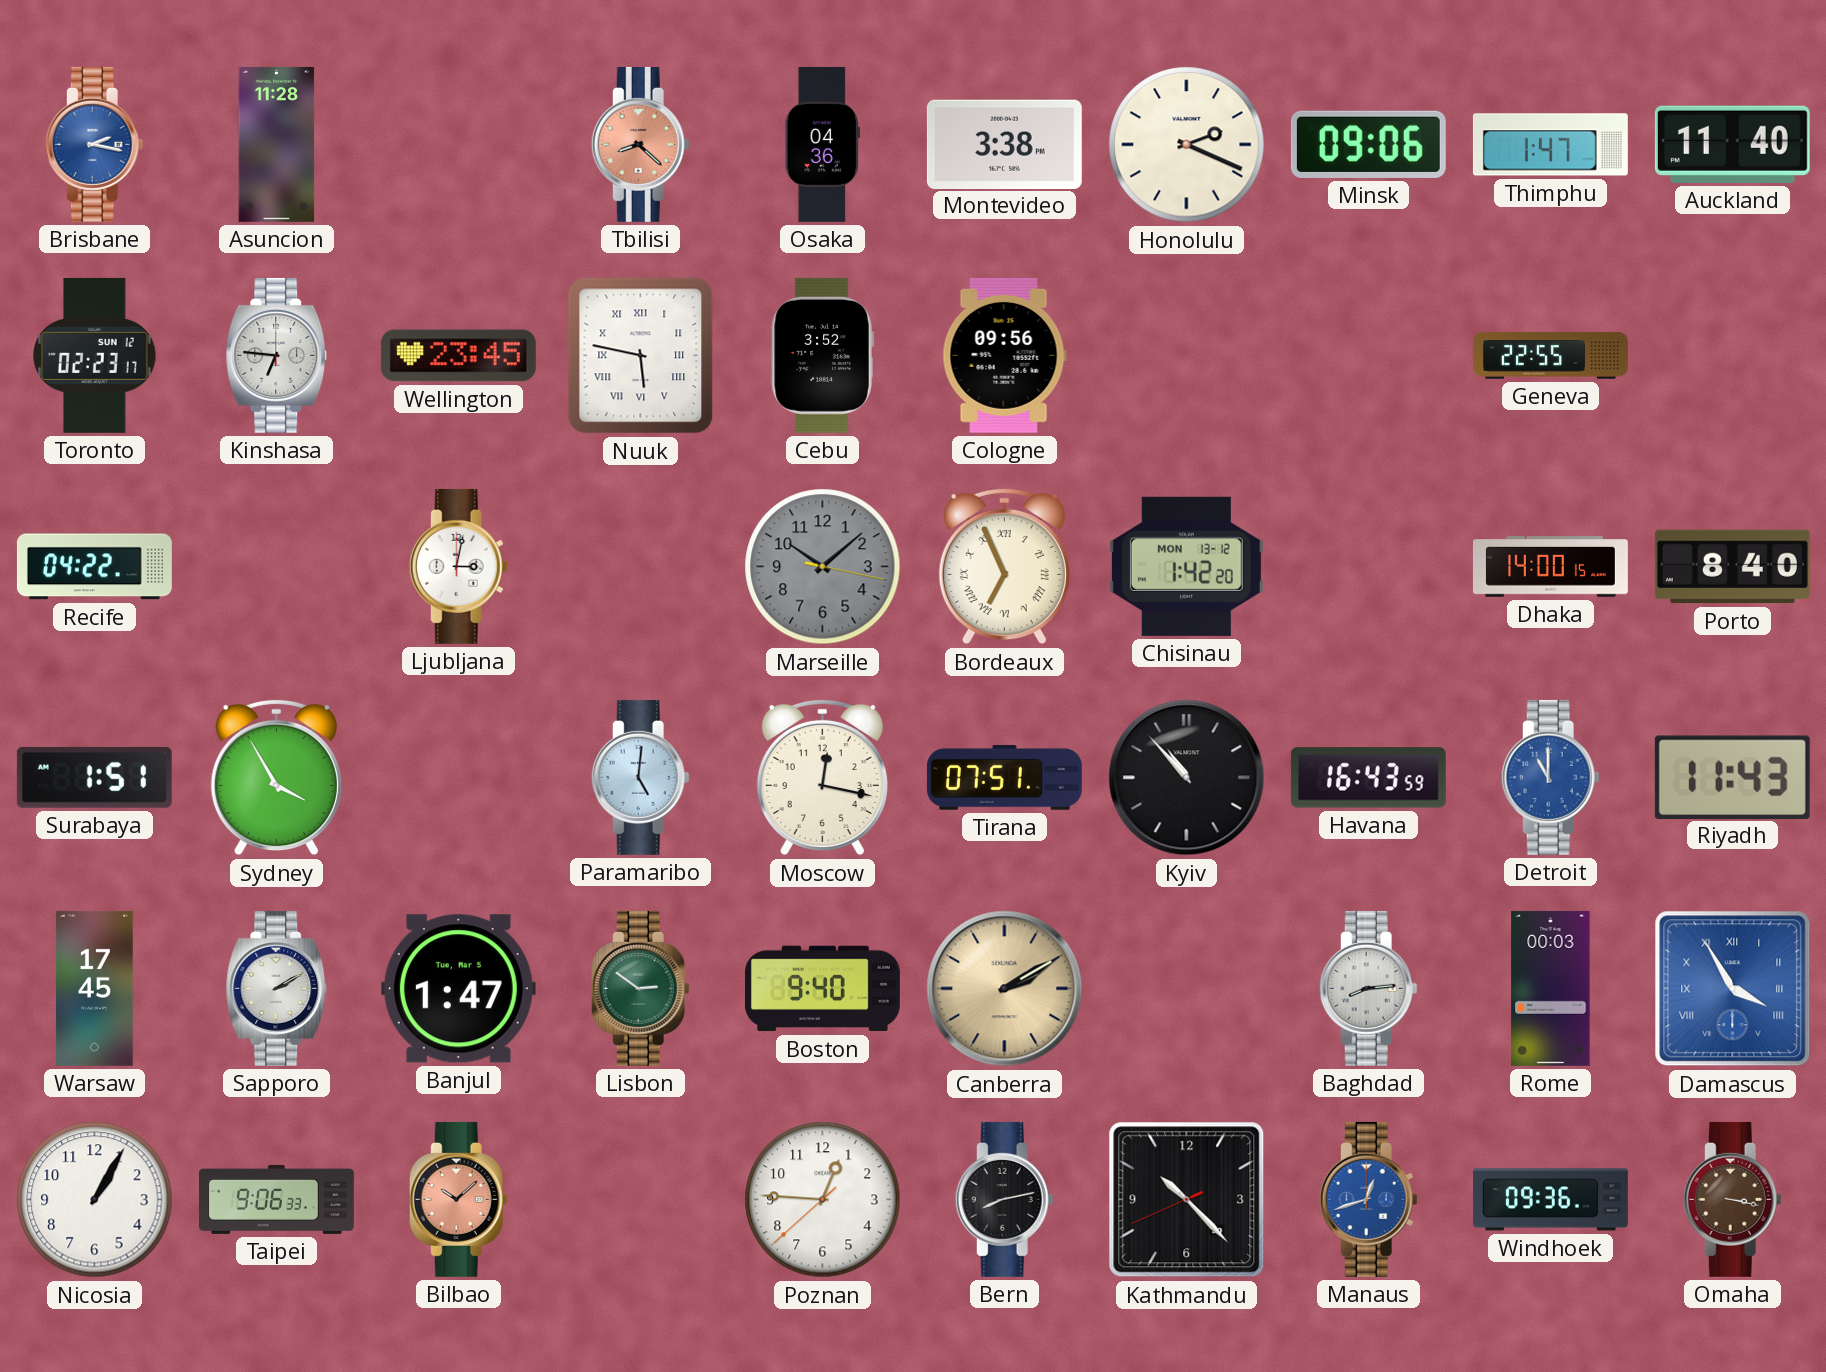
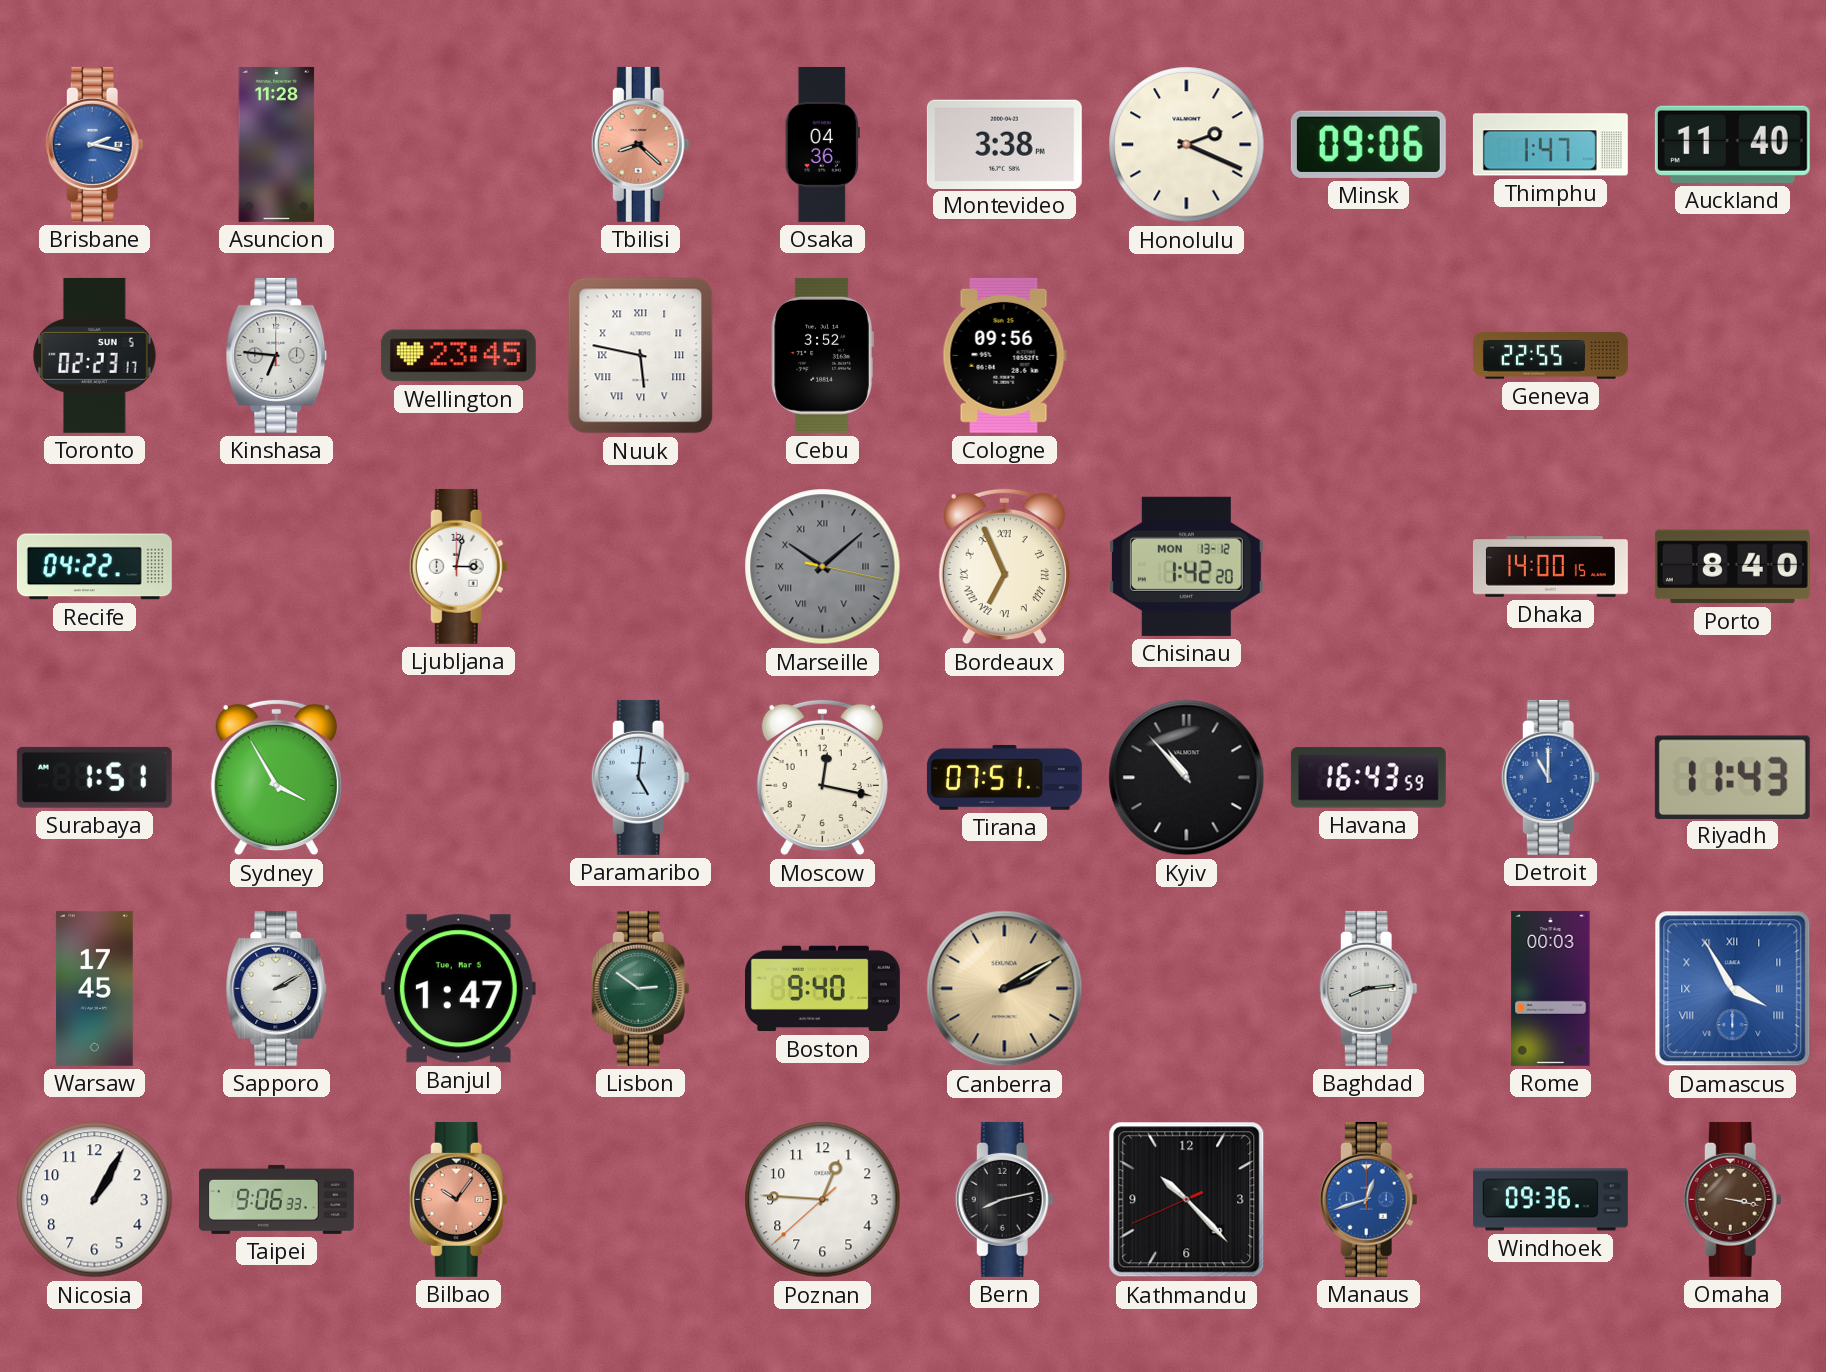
Toronto date: SUN 12 -> SUN 5 (95, 355)
Marseille numerals: Arabic -> Roman (823, 567)
Bilbao: 10:08 -> 10:06 (458, 1199)
